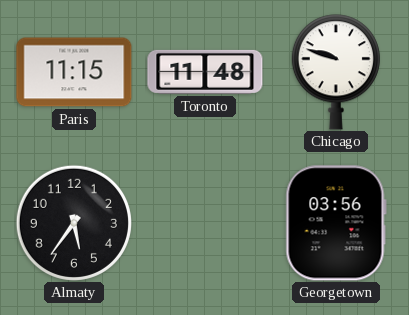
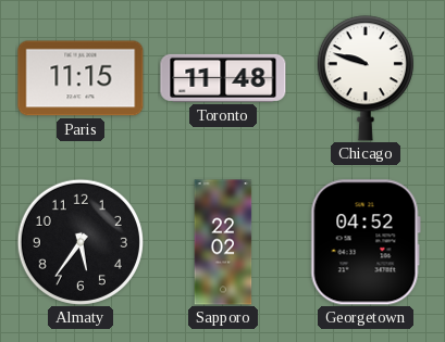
Sapporo: none -> 22:02 (223, 242)
Georgetown: 03:56 -> 04:52 (366, 242)
